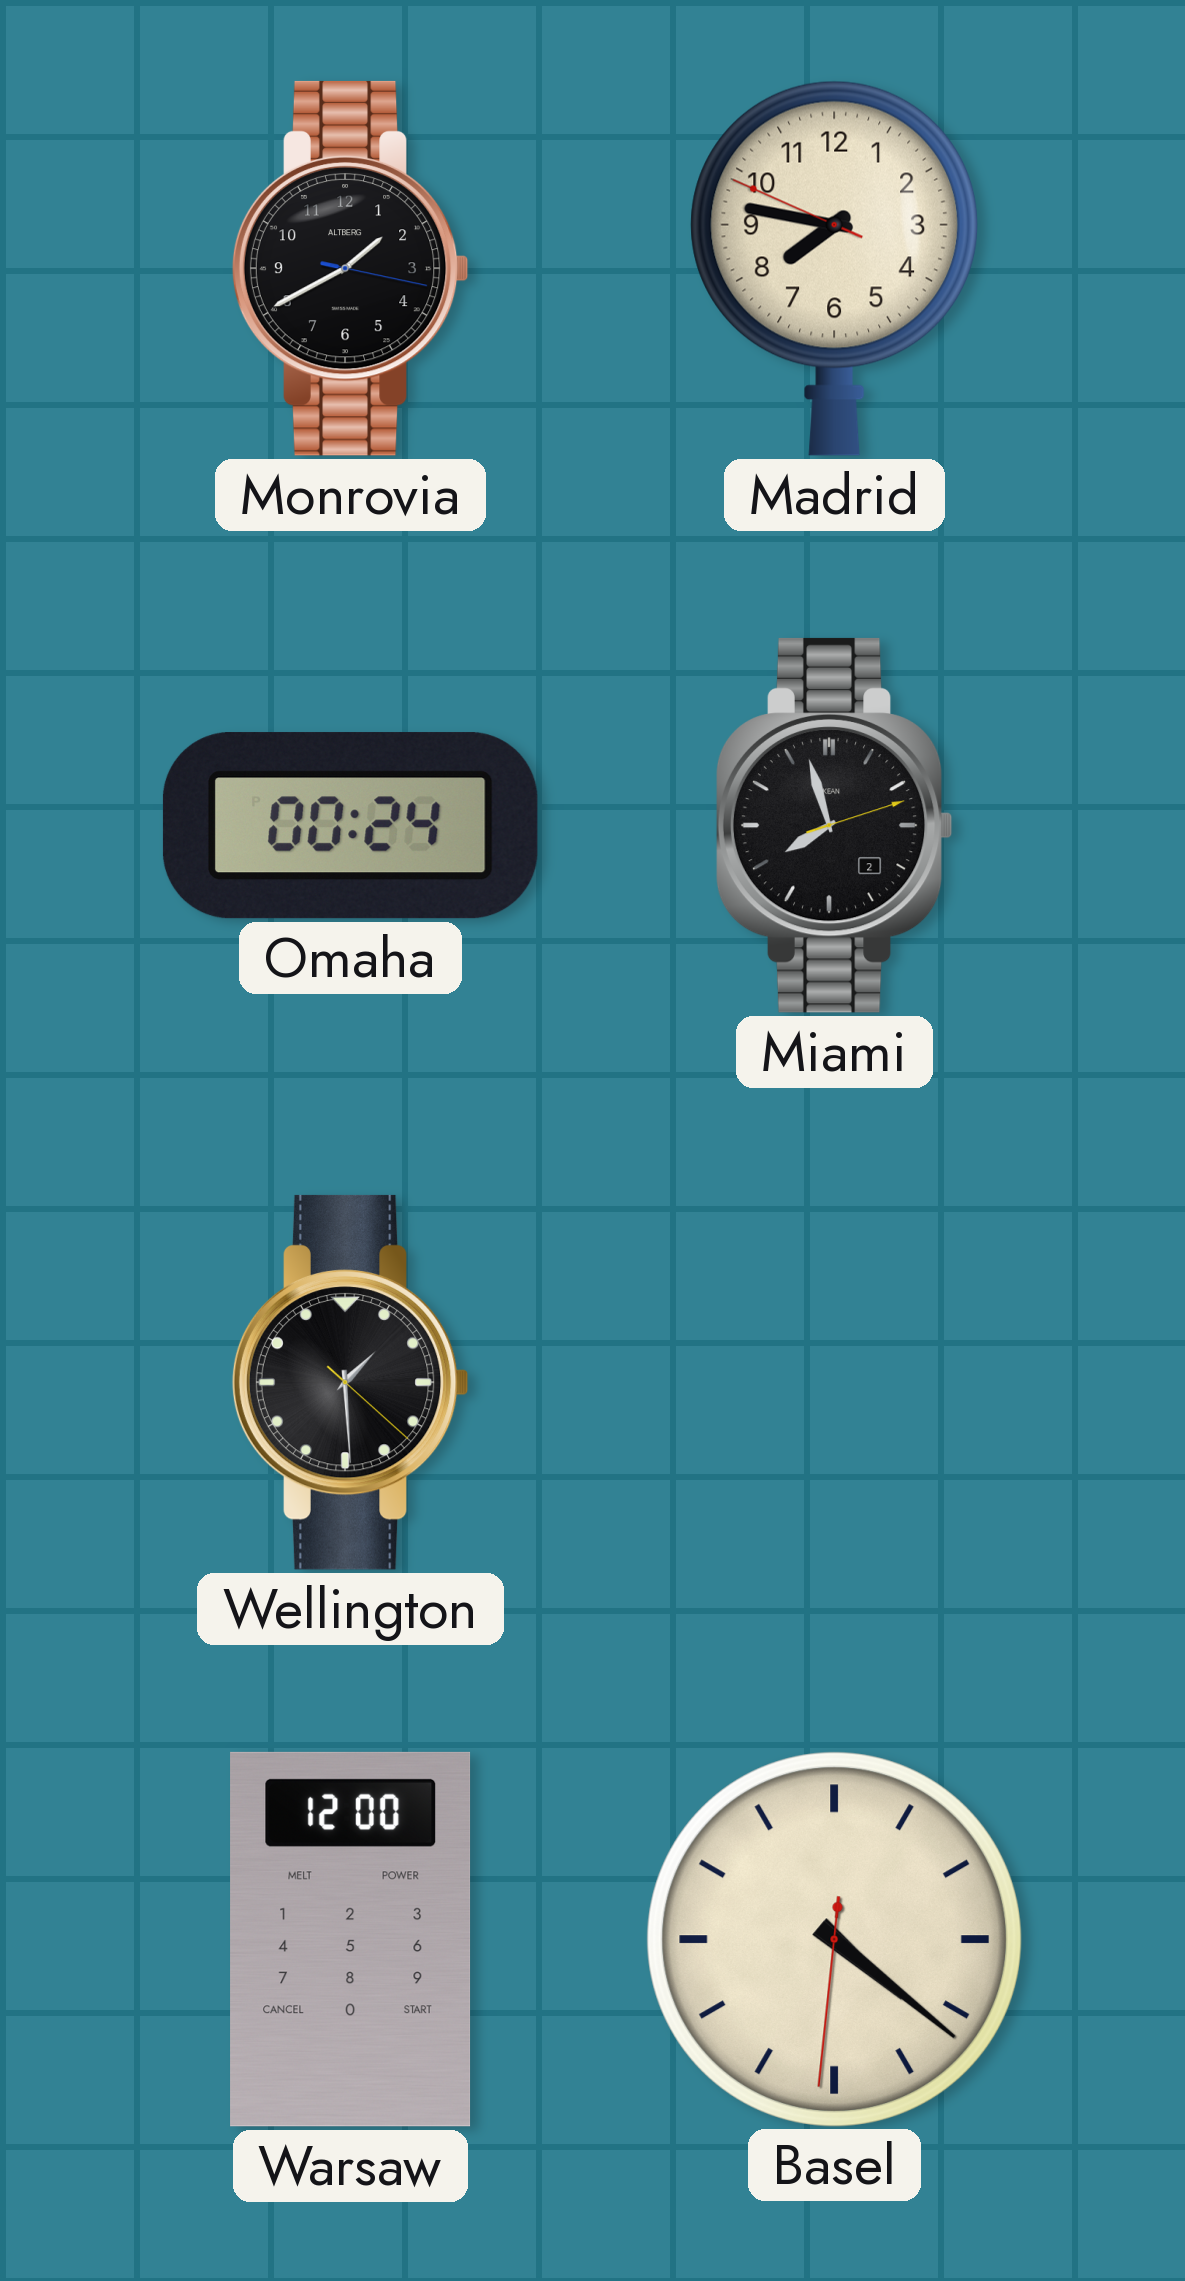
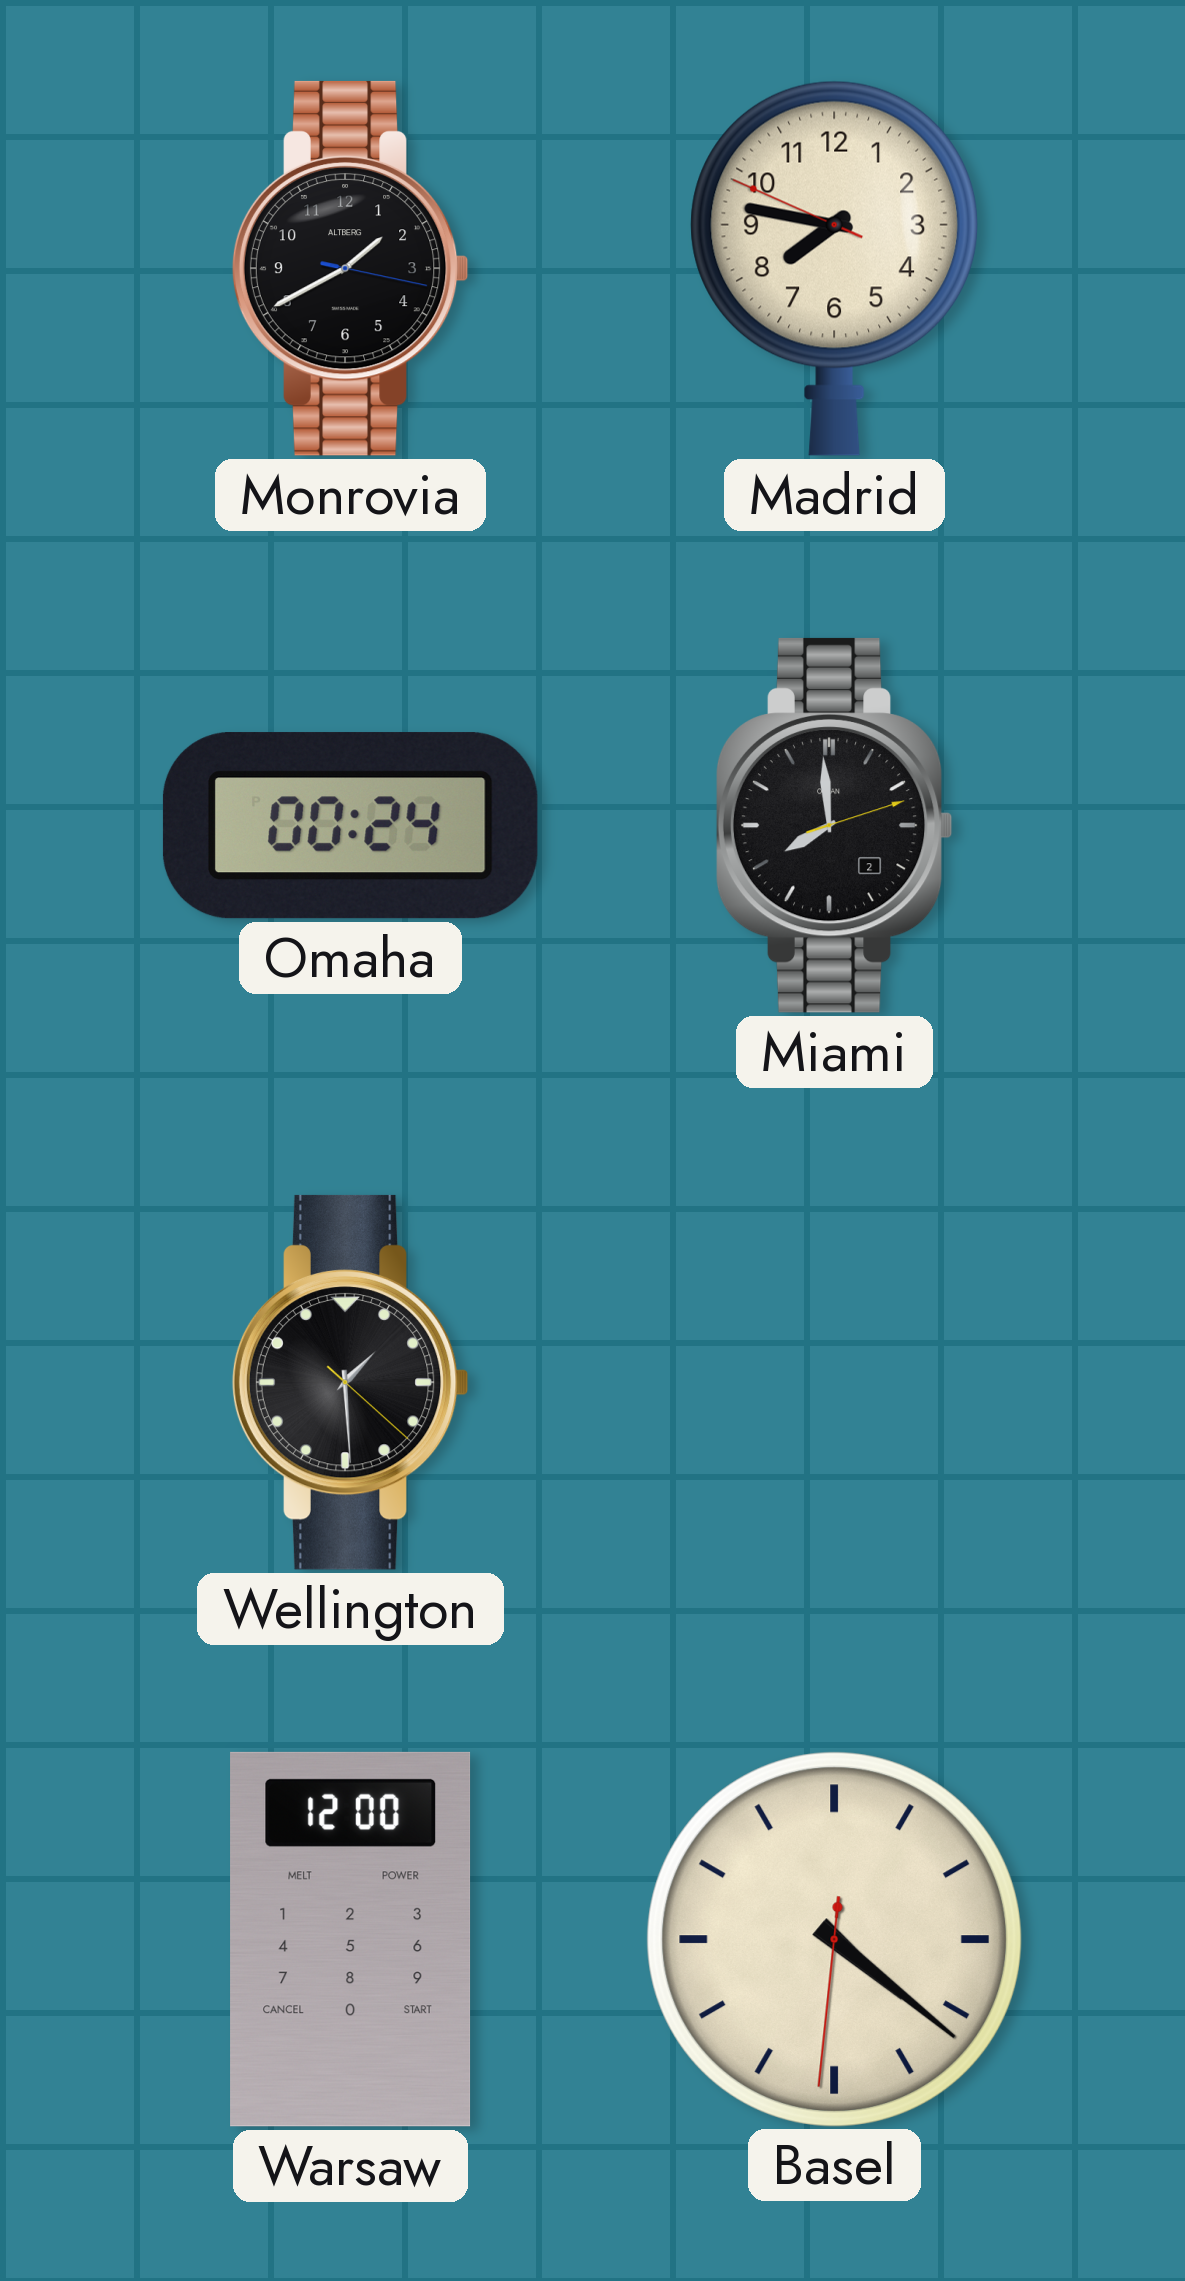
Miami: 7:57 -> 7:59 (834, 825)
